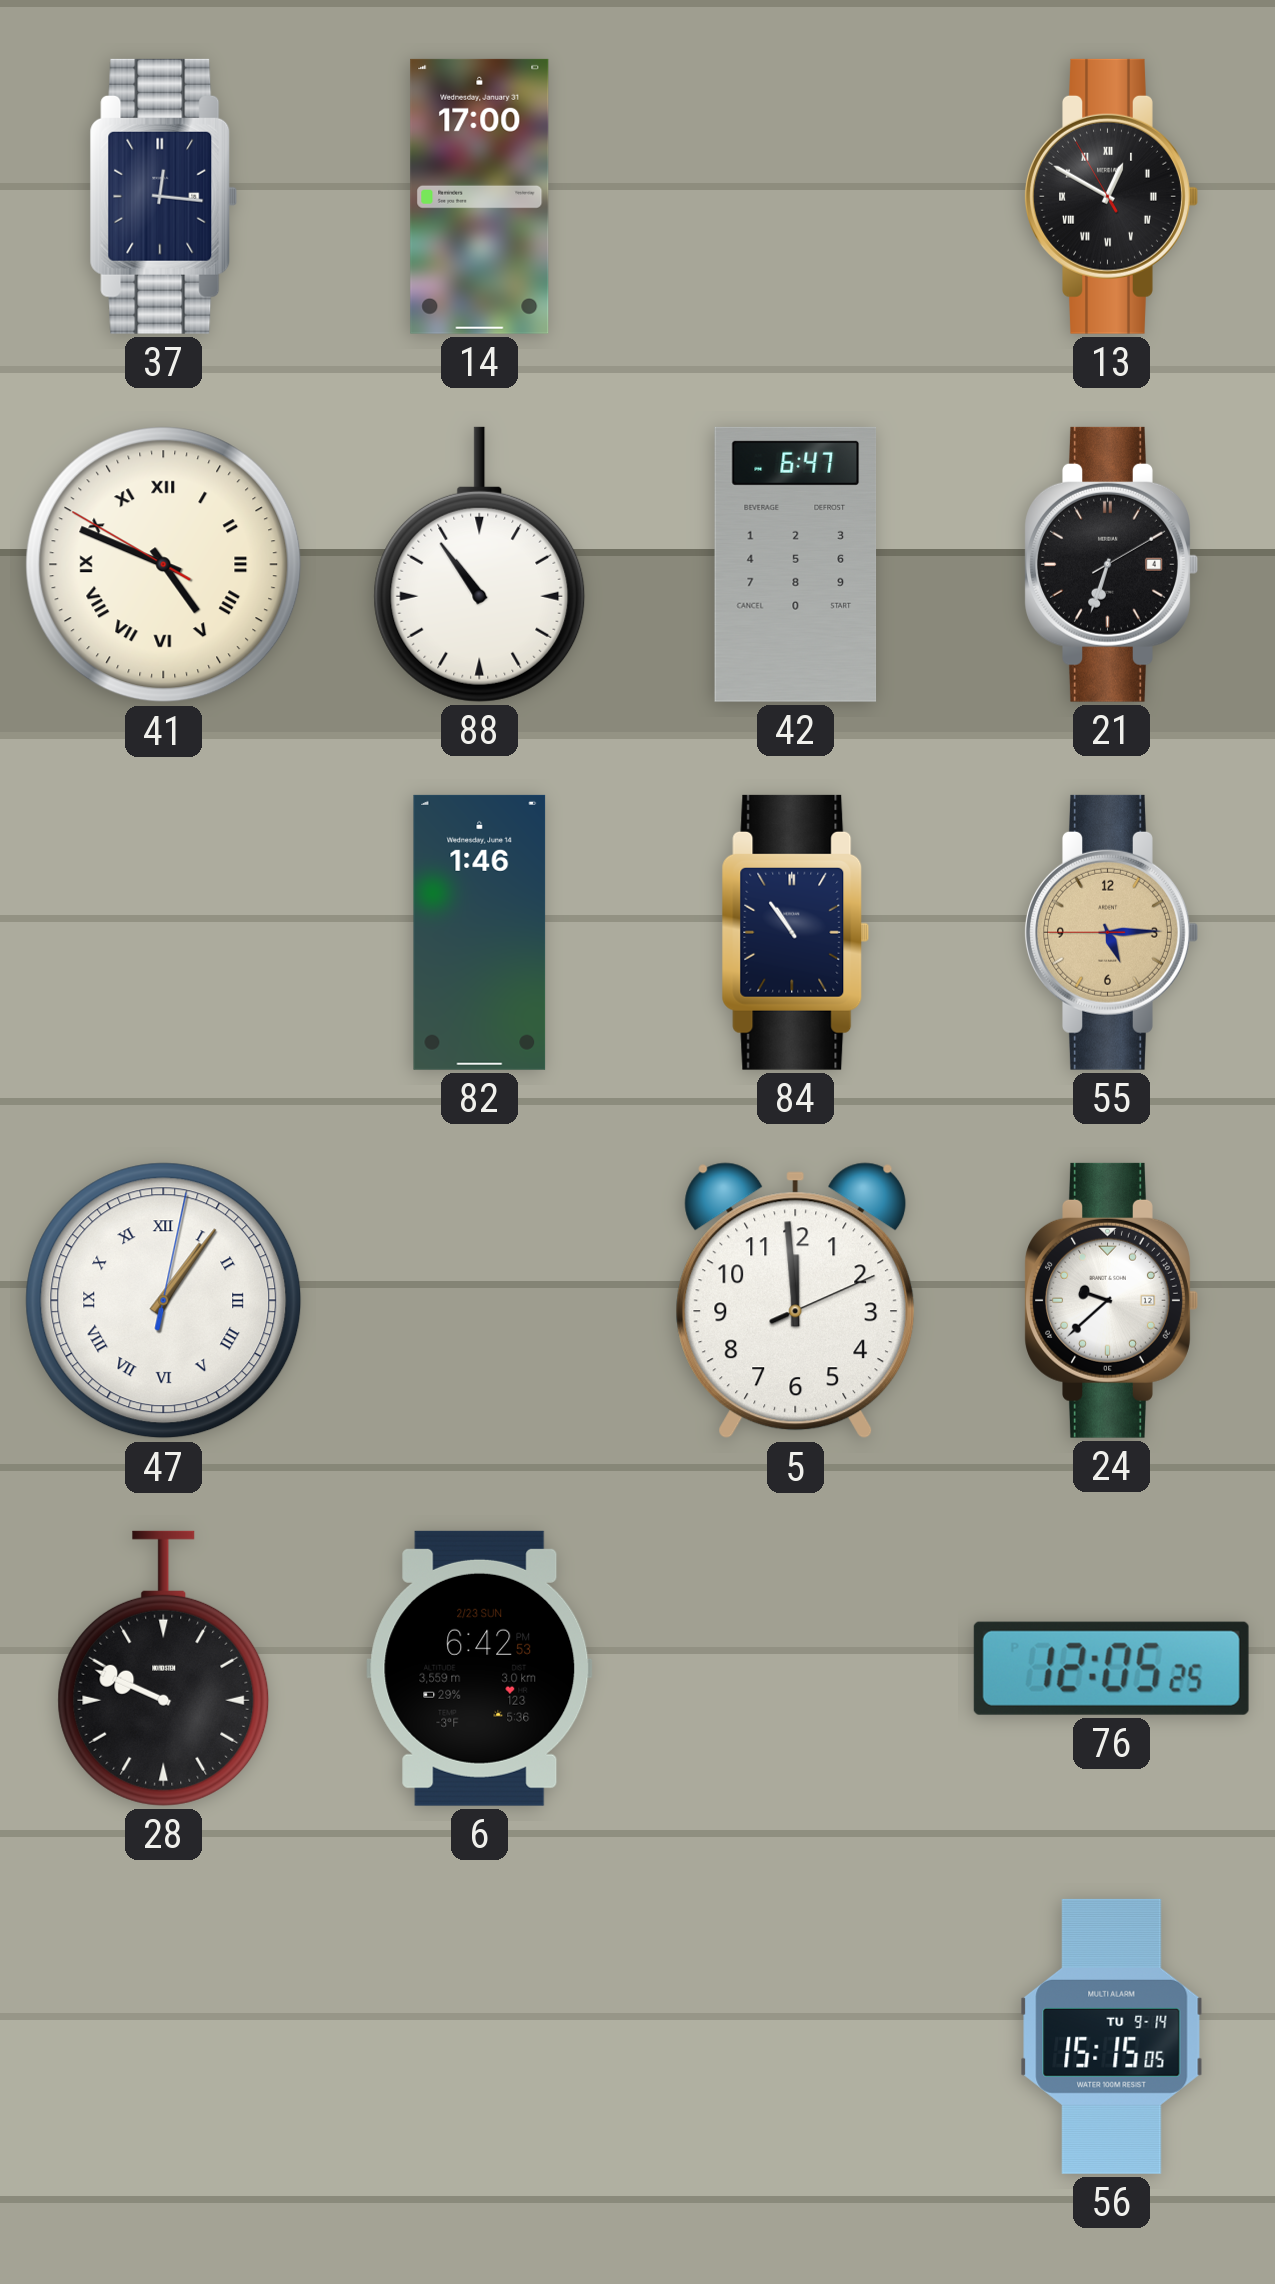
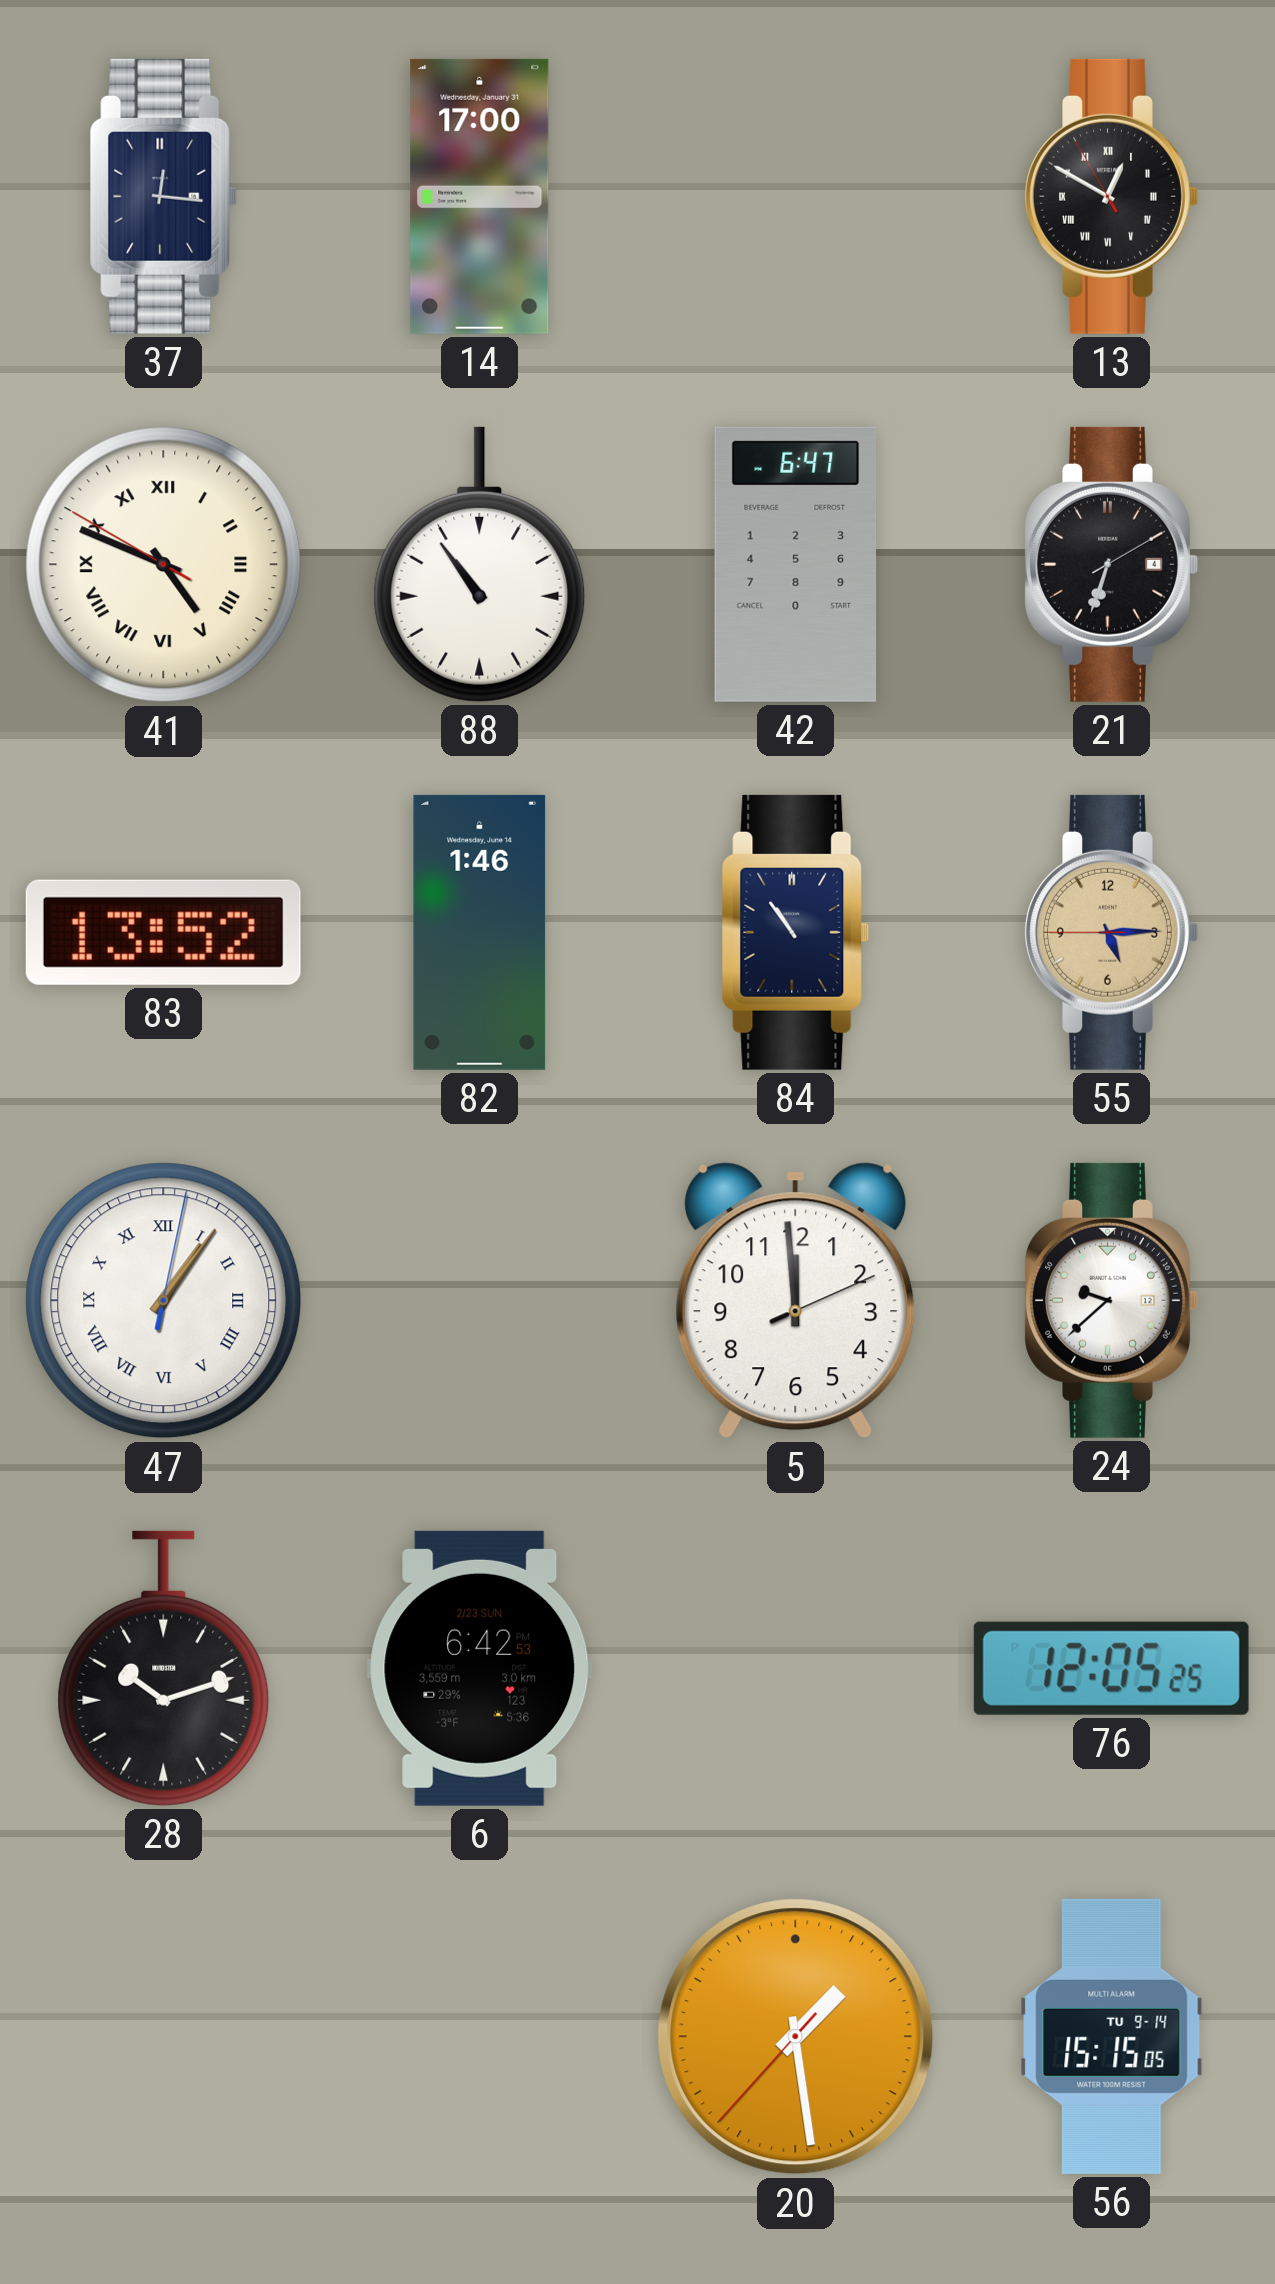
83: none -> 13:52 (163, 932)
28: 9:49 -> 10:12 (164, 1668)
20: none -> 1:28 (796, 2037)
